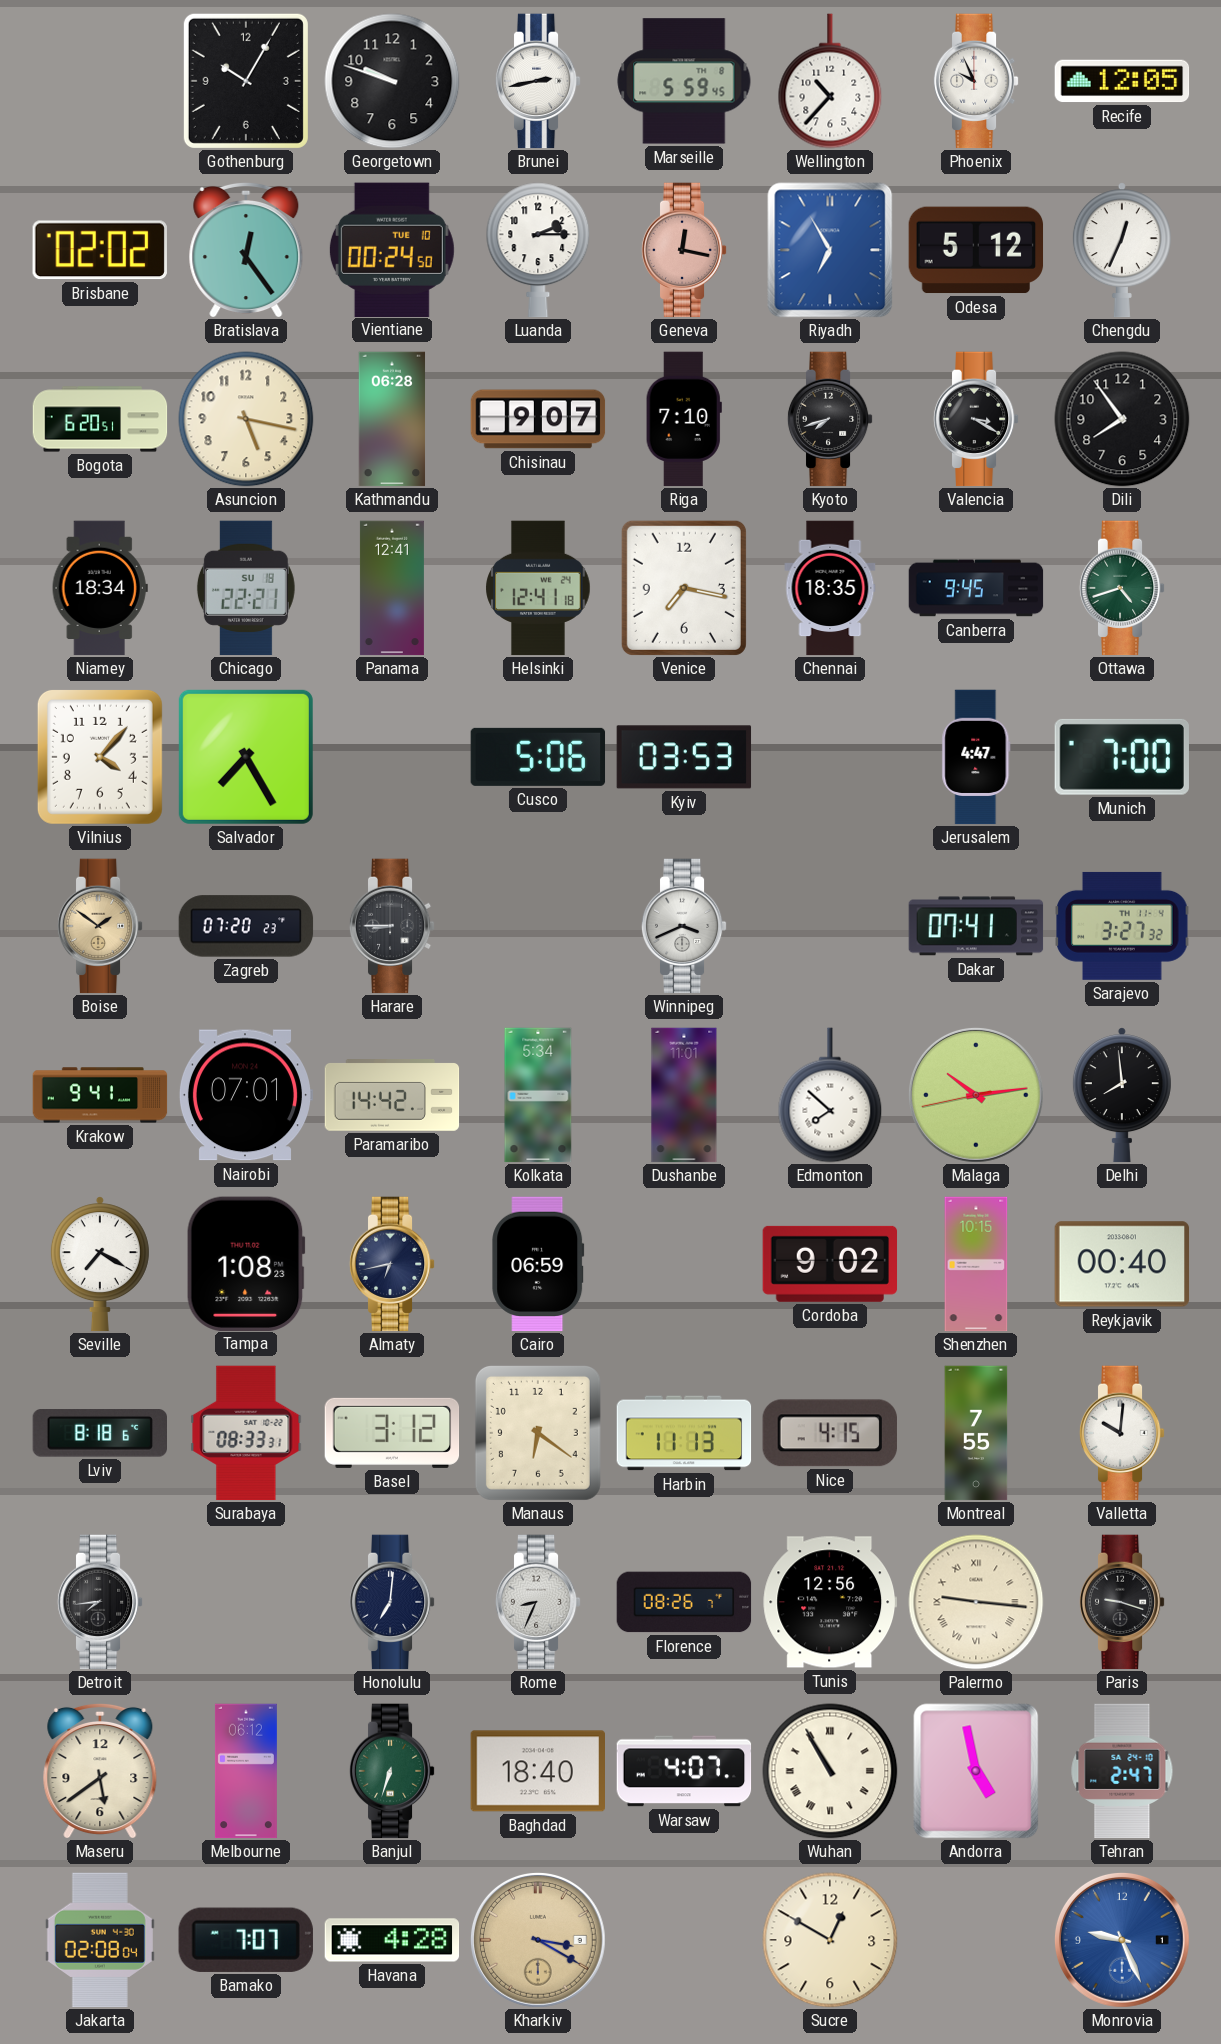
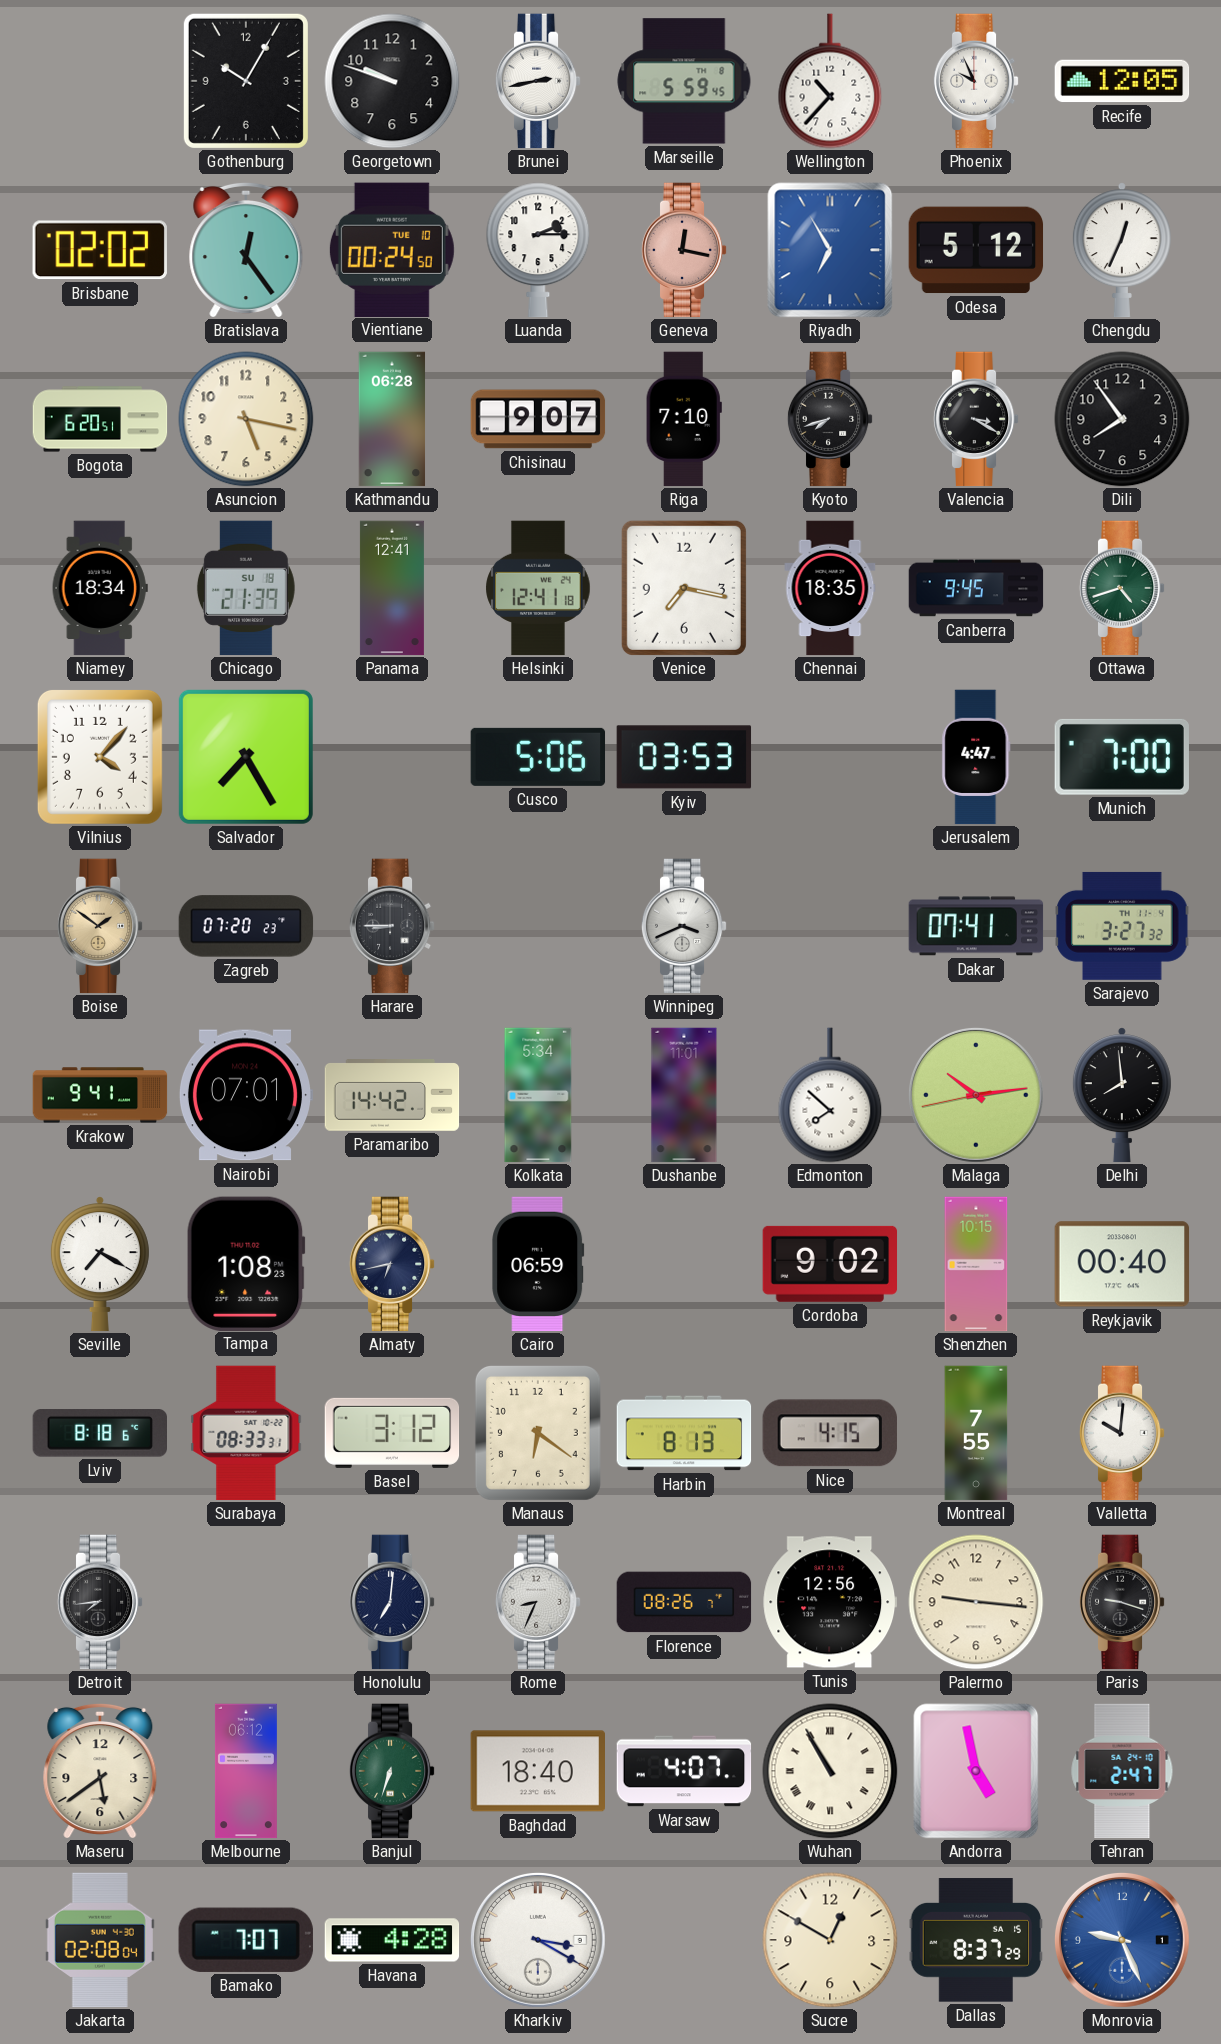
Chicago: 22:21 -> 21:39 (246, 588)
Harbin: 11:13 -> 8:13 (684, 1433)
Palermo numerals: Roman -> Arabic (976, 1602)
Kharkiv dial: champagne -> white (538, 1940)
Dallas: none -> 8:37 (976, 1940)
